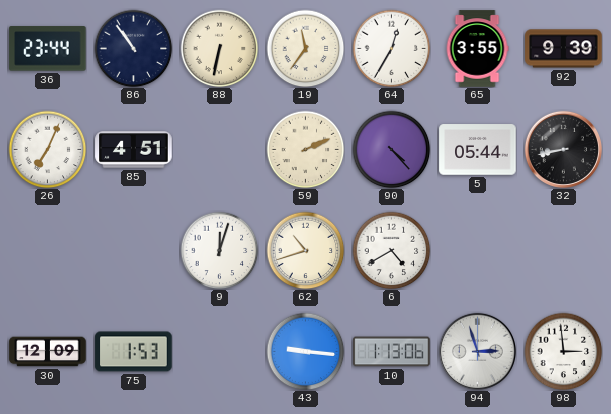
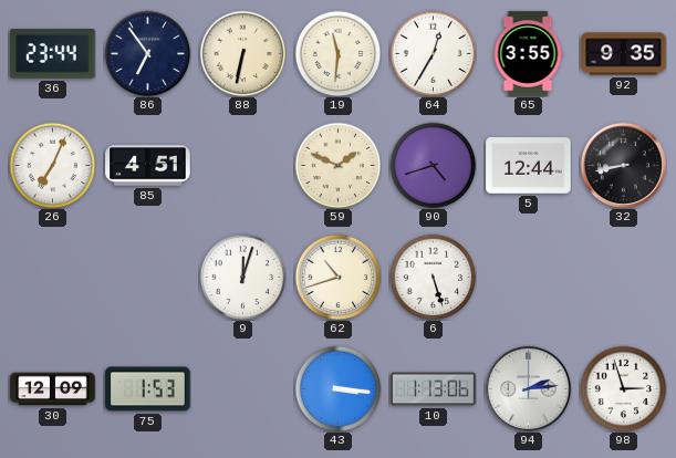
86: 10:54 -> 6:54 (147, 53)
19: 11:36 -> 11:31 (337, 53)
92: 9:39 -> 9:35 (624, 54)
59: 2:11 -> 1:49 (337, 165)
90: 4:23 -> 4:42 (433, 165)
5: 05:44 -> 12:44 (529, 166)
6: 4:40 -> 5:27 (433, 277)
43: 9:16 -> 3:16 (337, 388)
94: 2:57 -> 2:14 (528, 388)
98: 2:59 -> 2:57 (623, 388)
